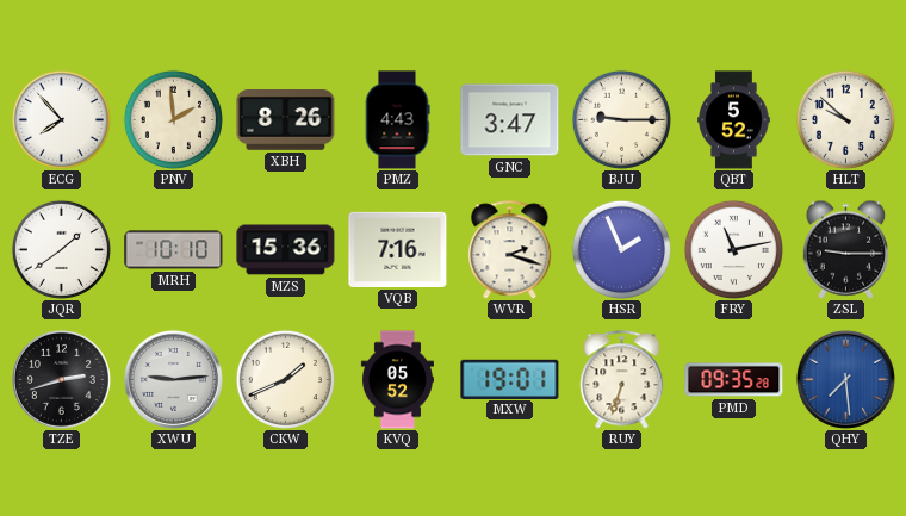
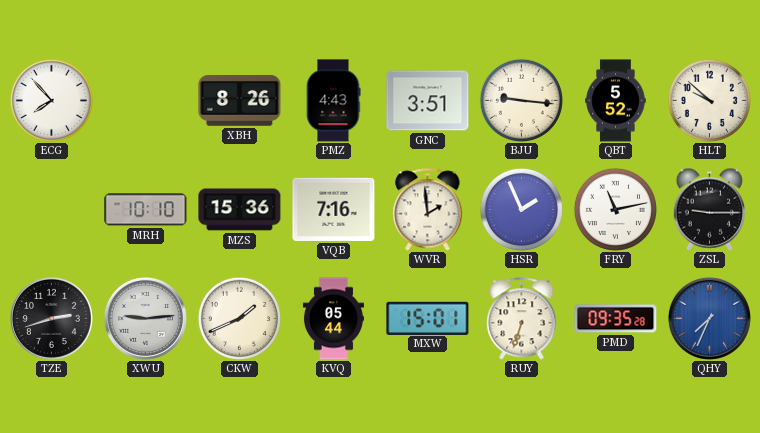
PNV: 1:59 -> none (173, 119)
GNC: 3:47 -> 3:51 (428, 101)
BJU: 9:15 -> 9:16 (521, 100)
JQR: 1:39 -> none (61, 249)
WVR: 2:18 -> 1:59 (428, 210)
KVQ: 05:52 -> 05:44 (333, 319)
MXW: 19:01 -> 15:01 (428, 318)
QHY: 7:29 -> 7:34 (709, 318)
